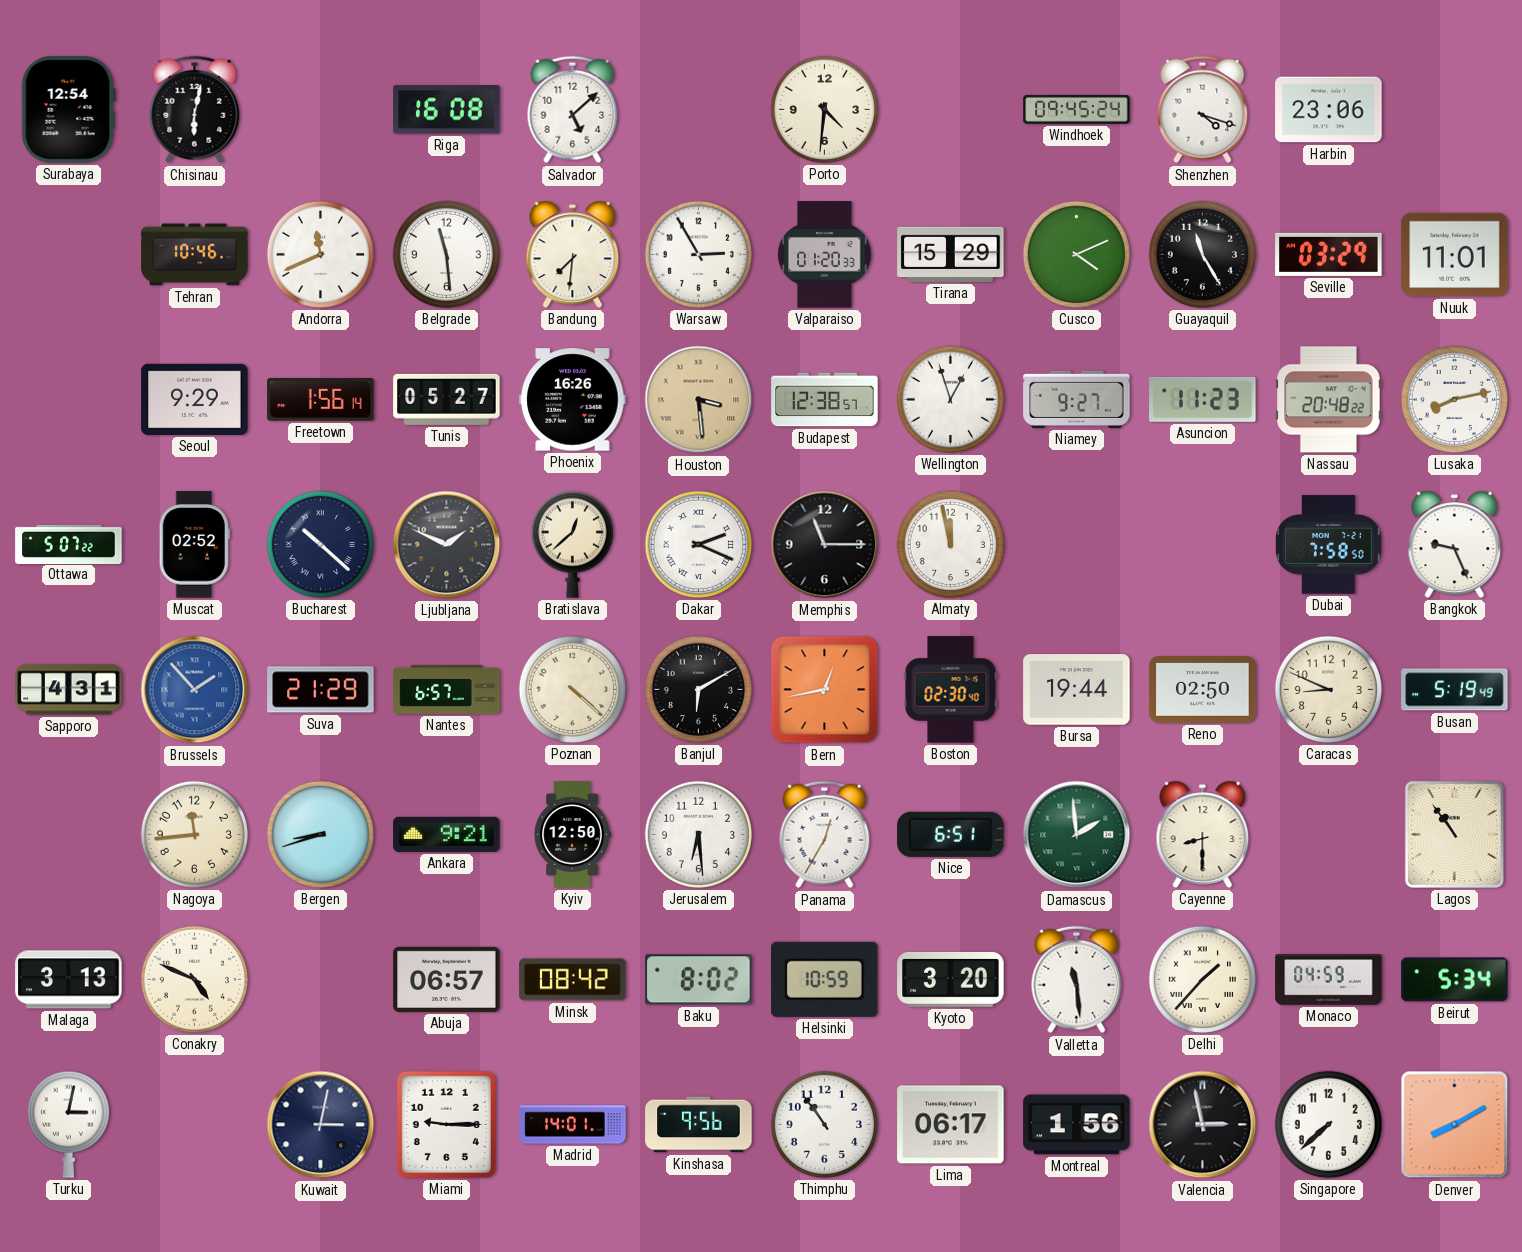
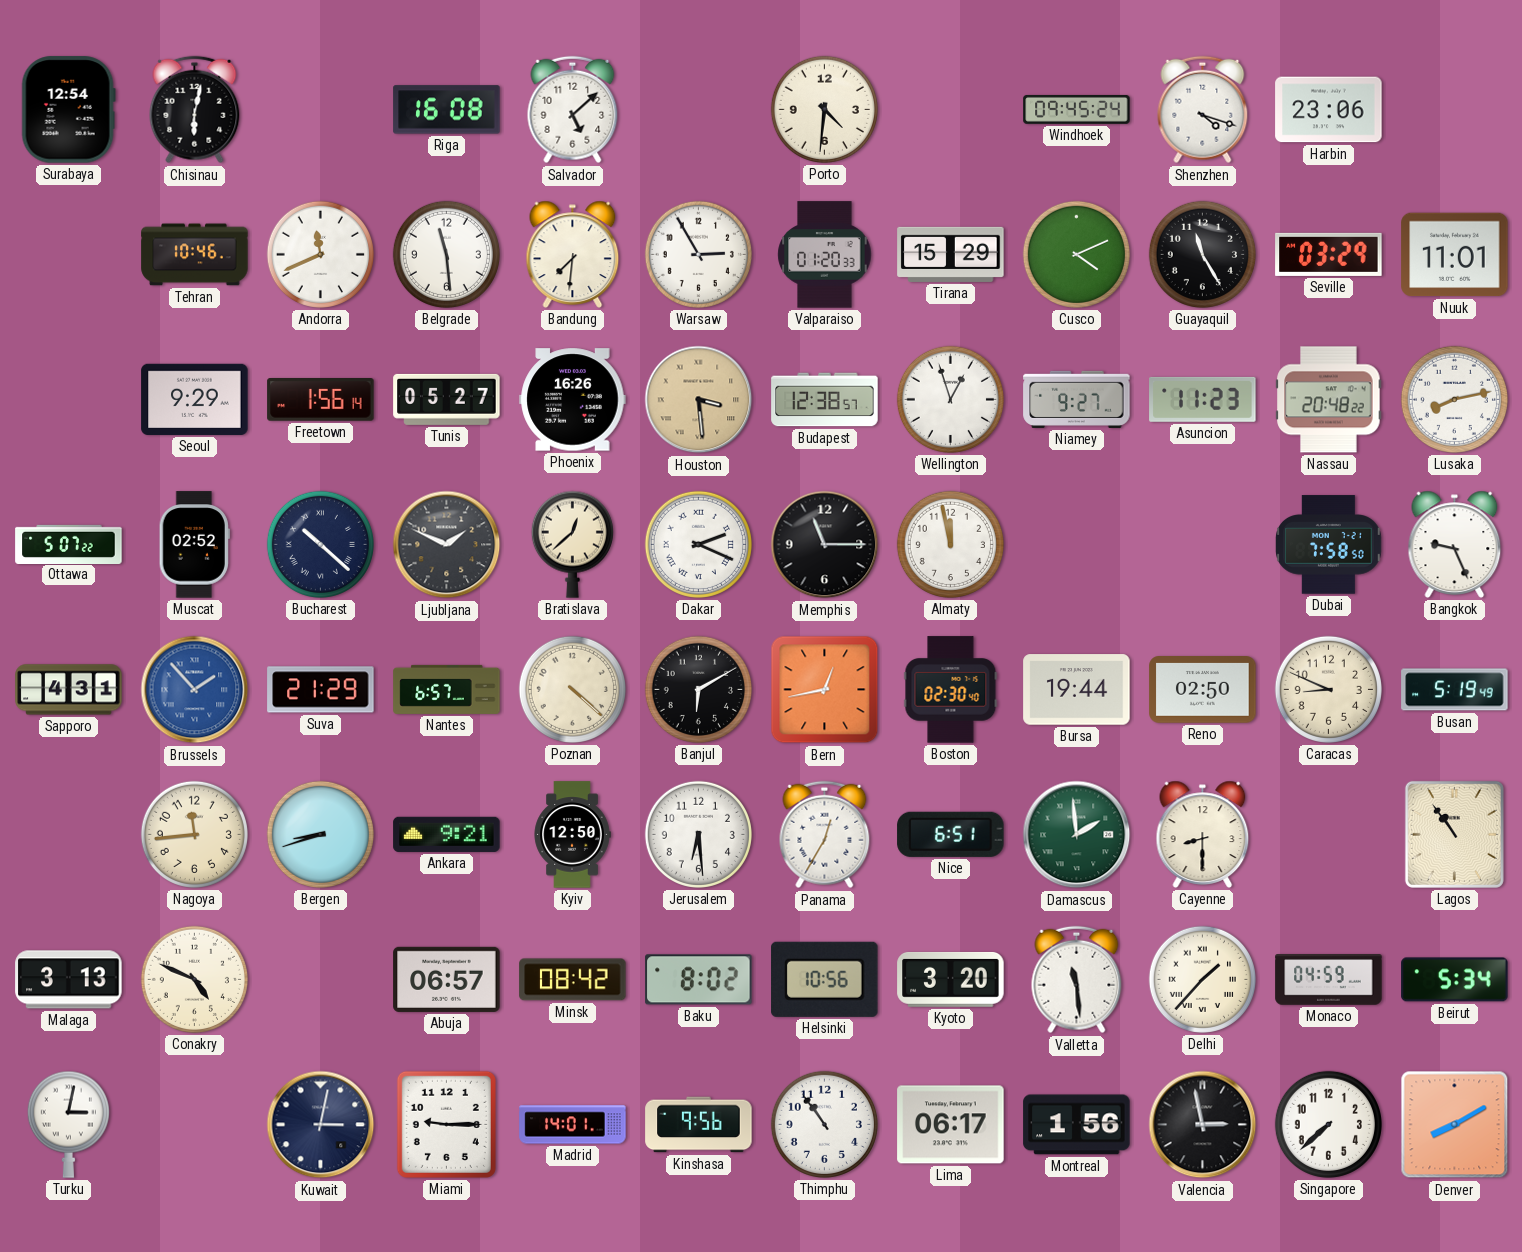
Helsinki: 10:59 -> 10:56 (825, 979)
